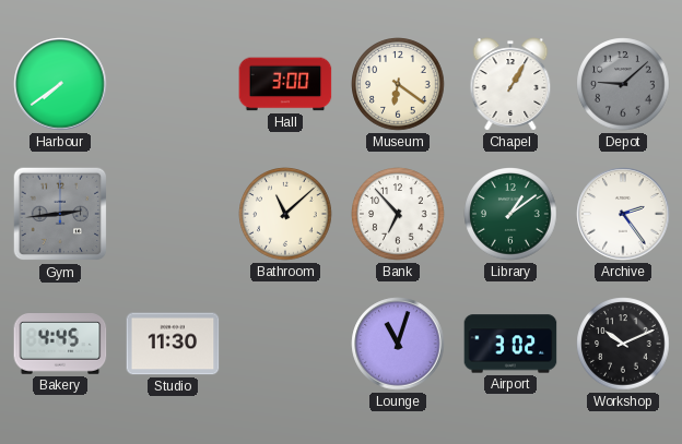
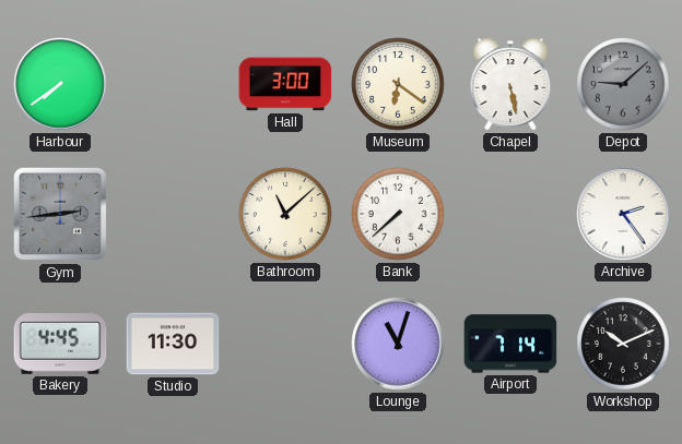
Chapel: 1:05 -> 5:28 (510, 84)
Bank: 6:53 -> 7:38 (398, 214)
Library: 1:09 -> none (510, 214)
Airport: 3:02 -> 7:14 (510, 344)
